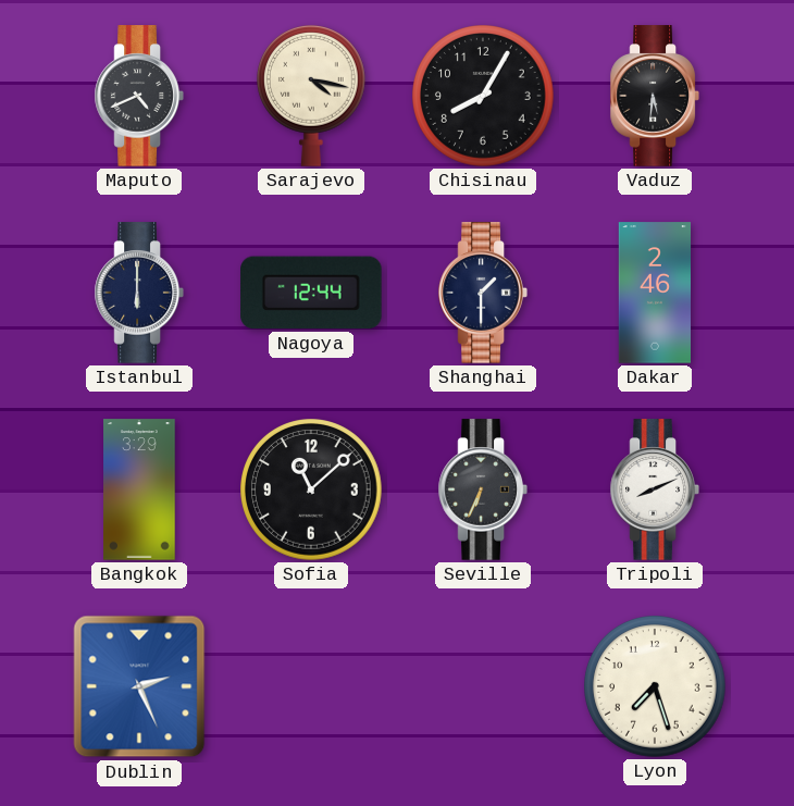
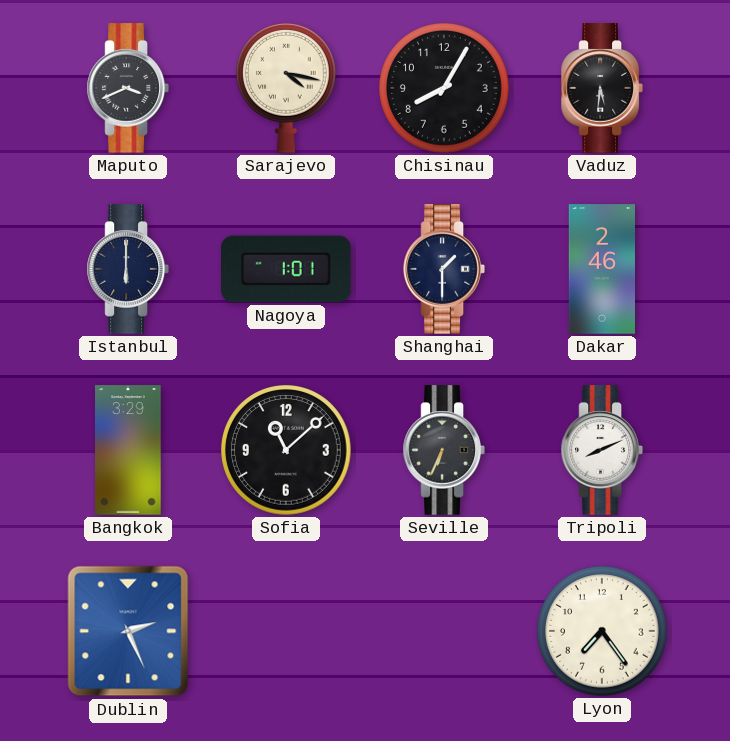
Maputo: 4:41 -> 3:41 (128, 88)
Nagoya: 12:44 -> 1:01 (286, 269)
Lyon: 7:27 -> 7:24 (603, 632)
